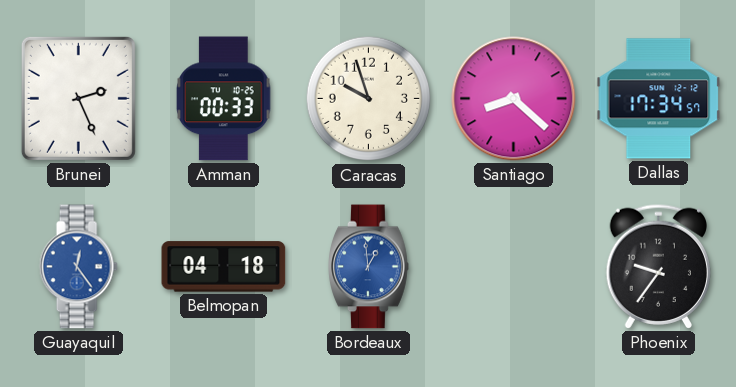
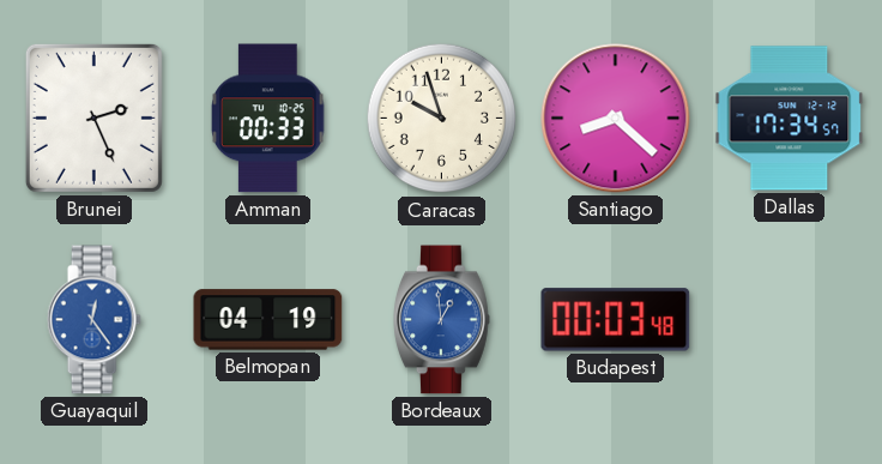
Belmopan: 04:18 -> 04:19 (268, 320)
Budapest: none -> 00:03 (616, 320)
Phoenix: 9:36 -> none (658, 266)
